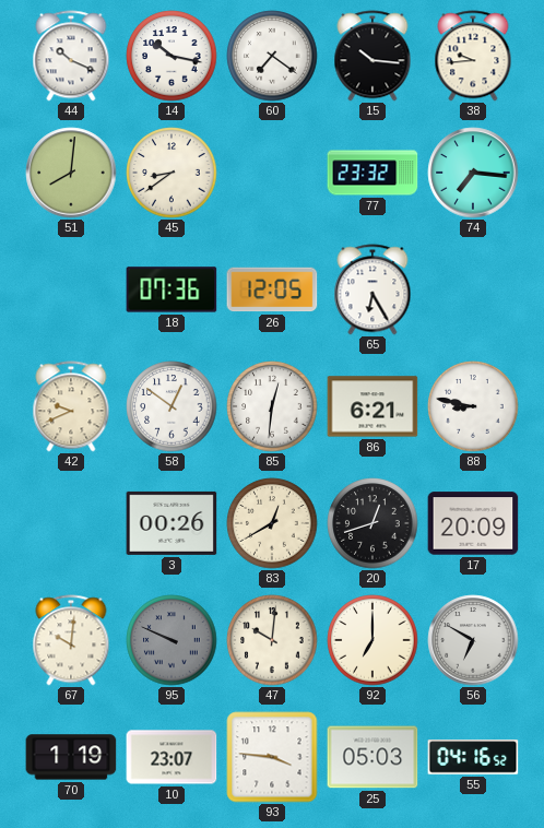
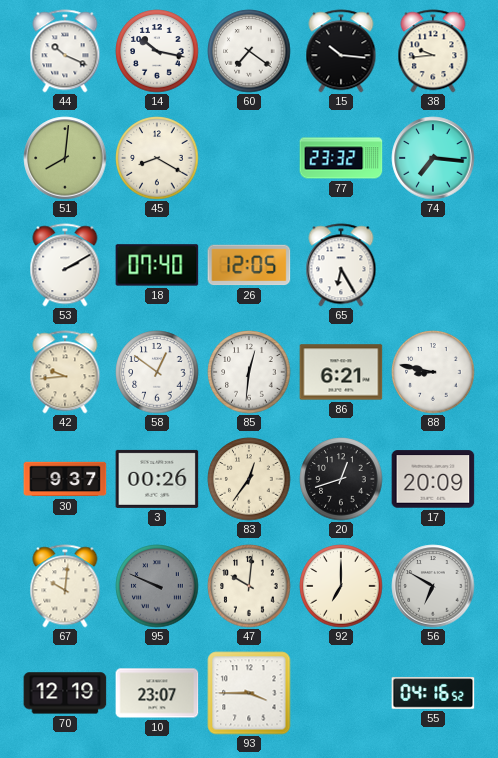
45: 8:39 -> 8:20 (157, 158)
53: none -> 2:10 (65, 265)
18: 07:36 -> 07:40 (157, 265)
42: 9:41 -> 9:44 (65, 372)
30: none -> 9:37 (65, 479)
83: 12:40 -> 12:36 (249, 479)
70: 1:19 -> 12:19 (65, 693)
93: 3:46 -> 3:45 (249, 693)
25: 05:03 -> none (372, 757)
